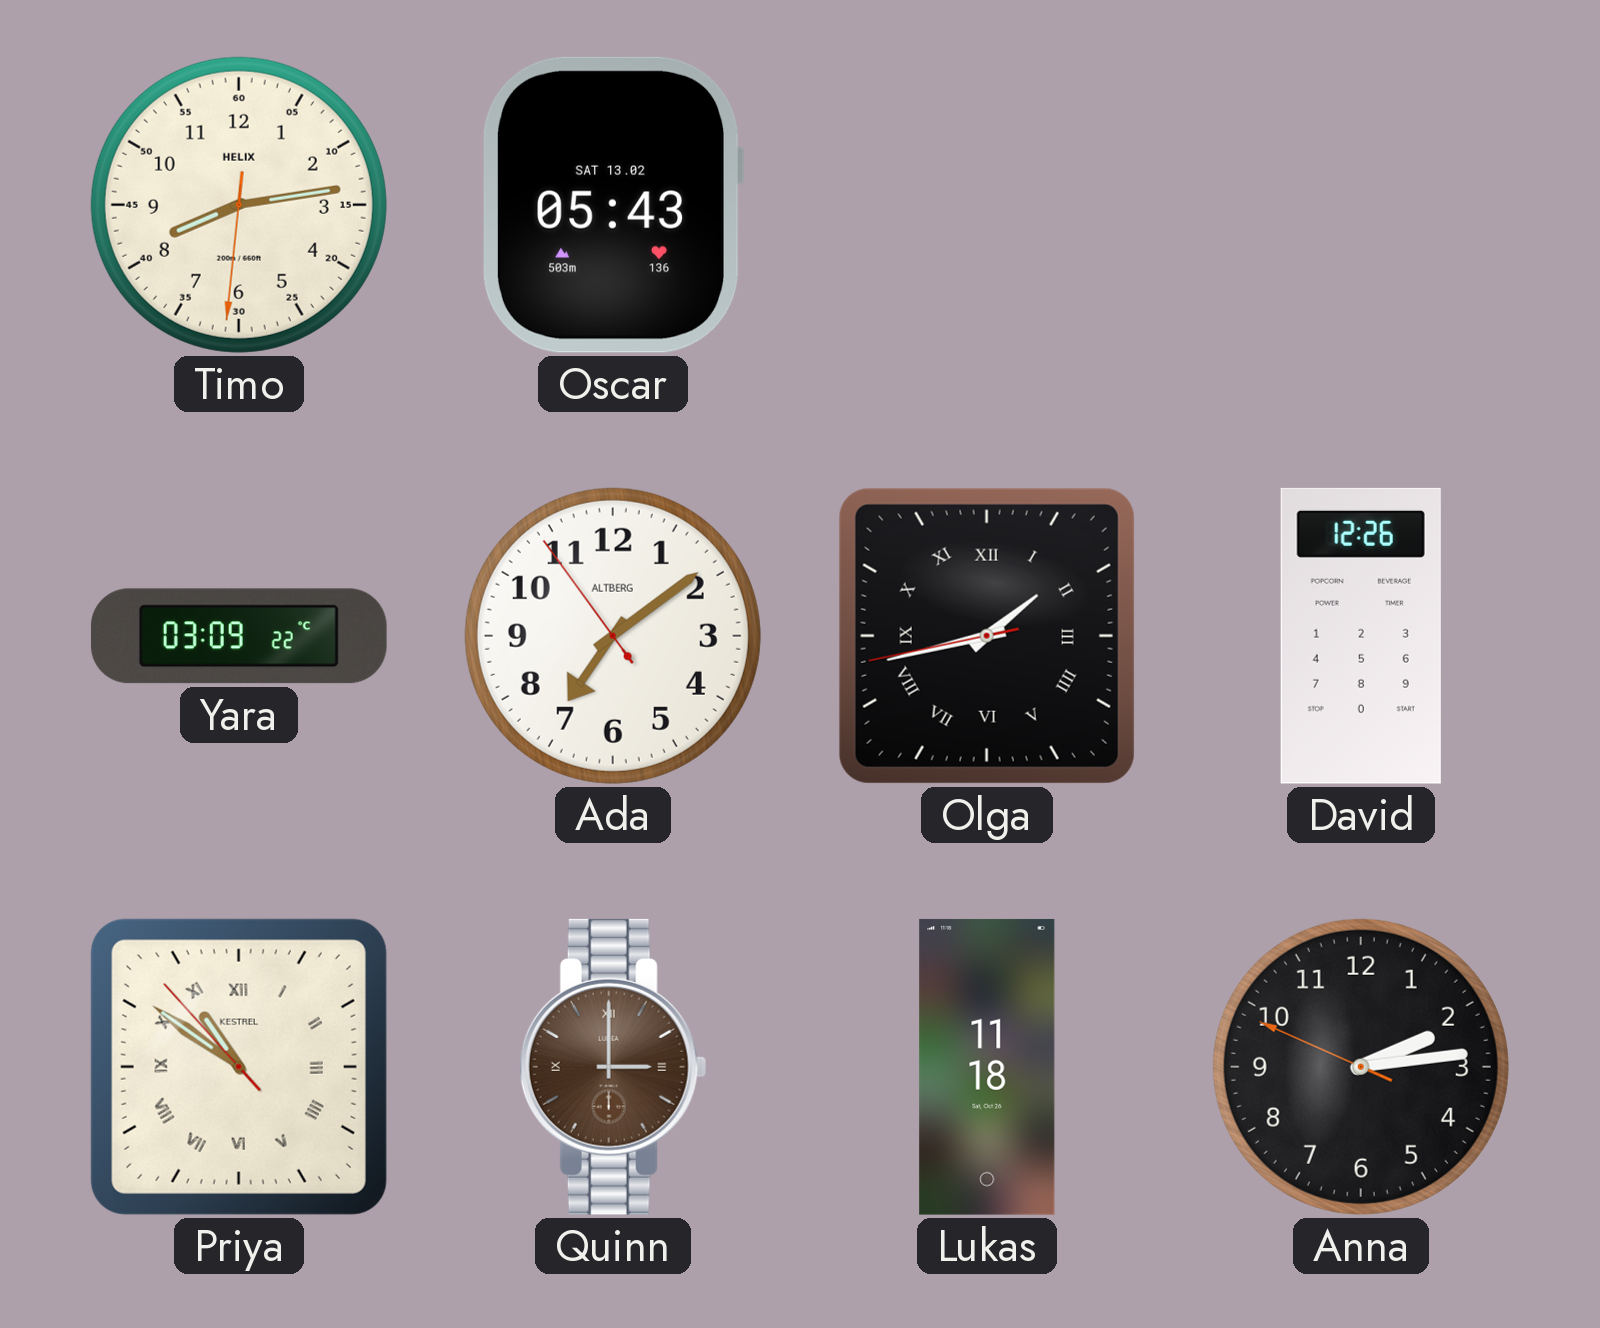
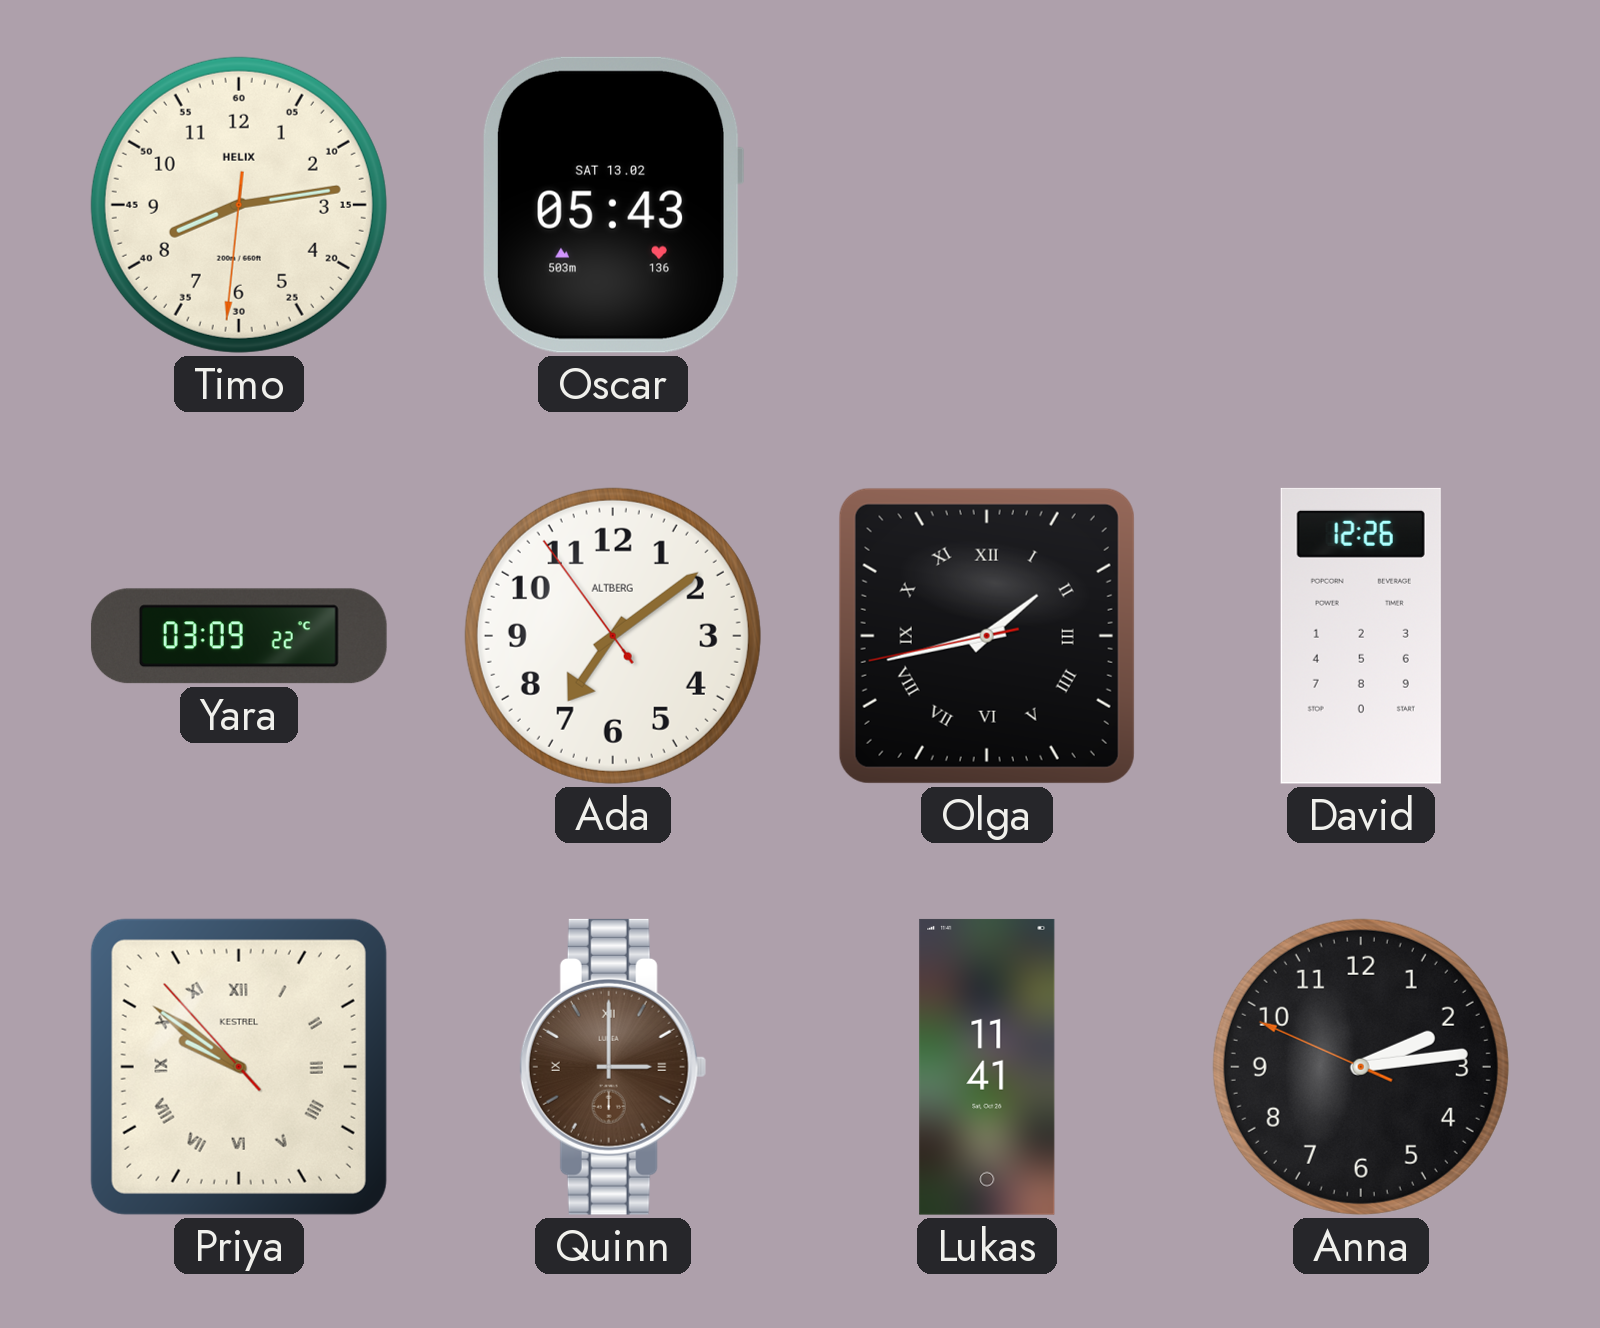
Priya: 10:50 -> 9:50 (239, 1067)
Lukas: 11:18 -> 11:41 (987, 1067)
